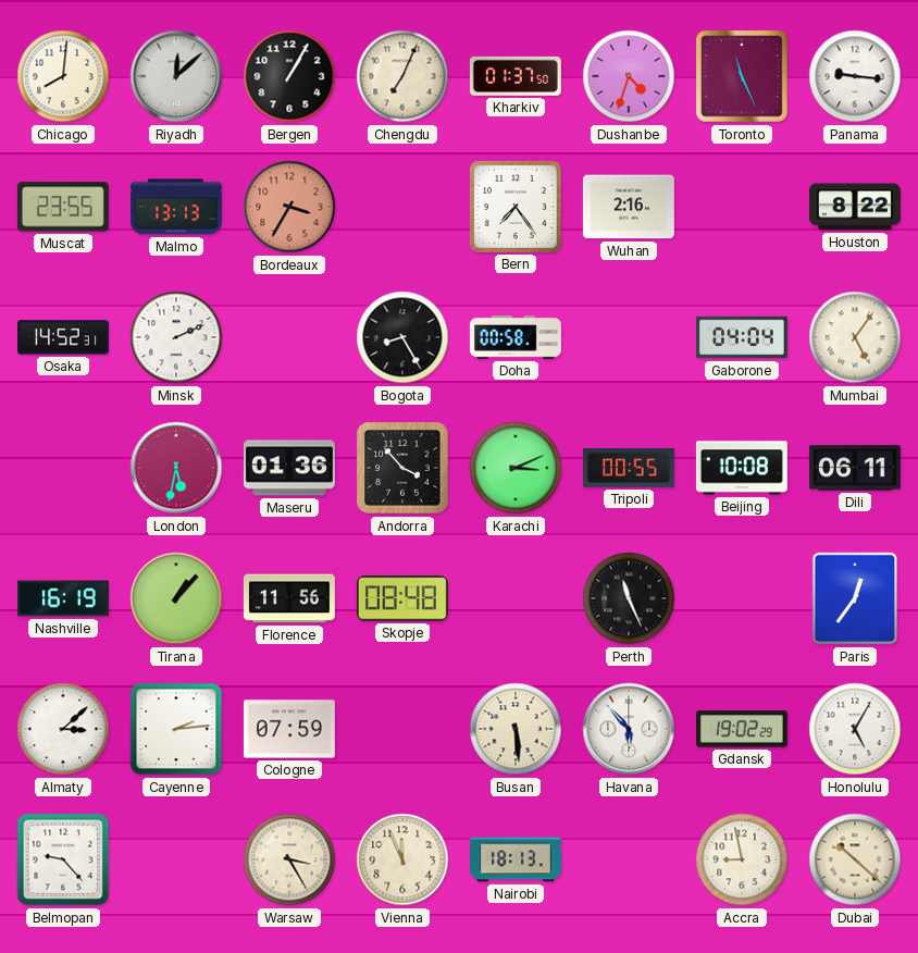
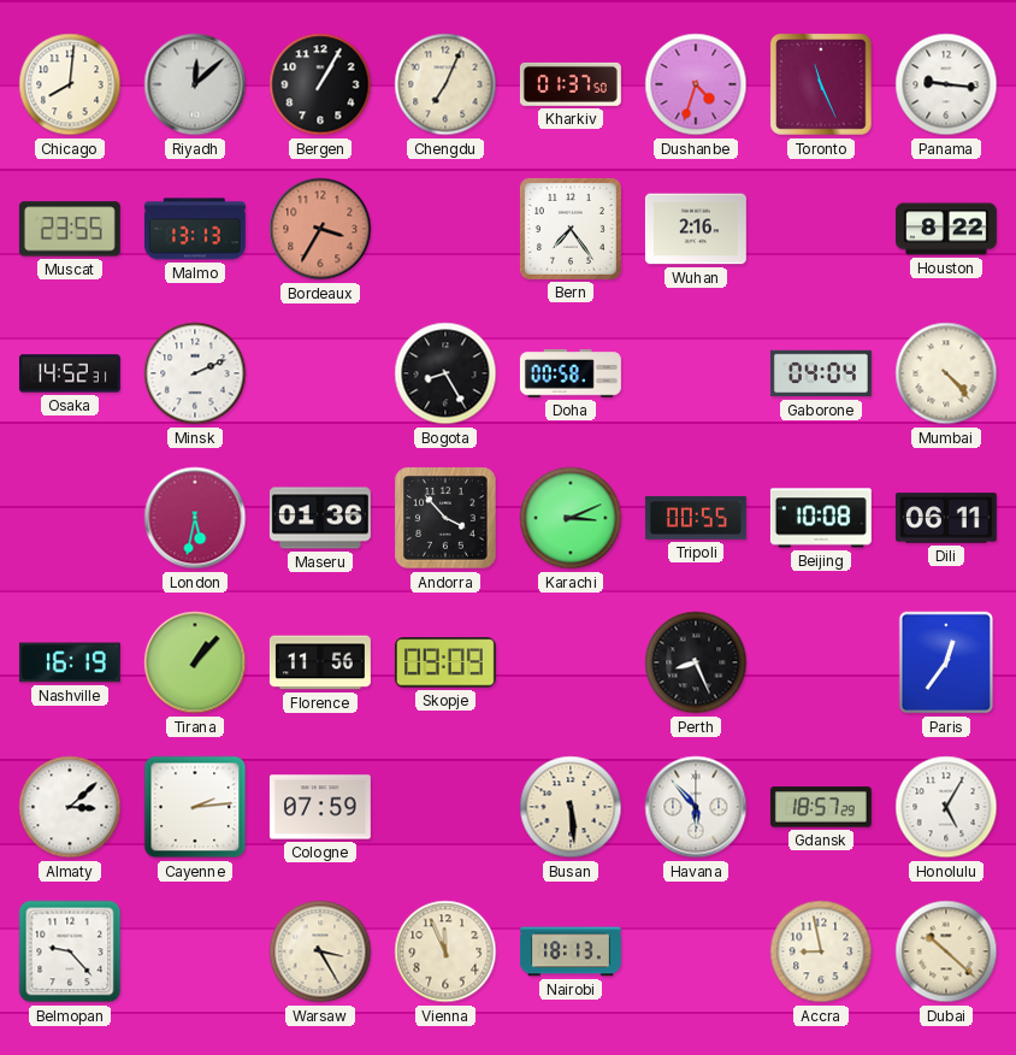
Mumbai: 5:06 -> 4:23 (946, 373)
Skopje: 08:48 -> 09:09 (445, 662)
Perth: 11:26 -> 8:26 (696, 662)
Gdansk: 19:02 -> 18:57 (821, 807)
